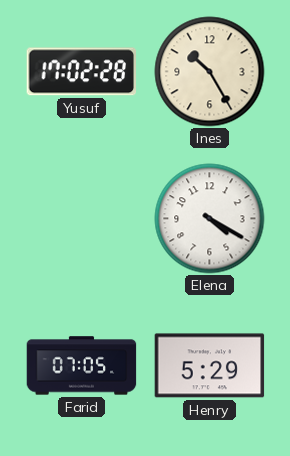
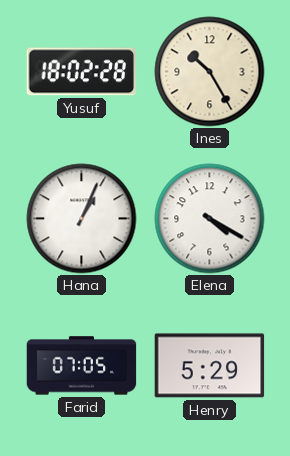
Yusuf: 17:02 -> 18:02 (82, 72)
Hana: none -> 1:04 (82, 219)
